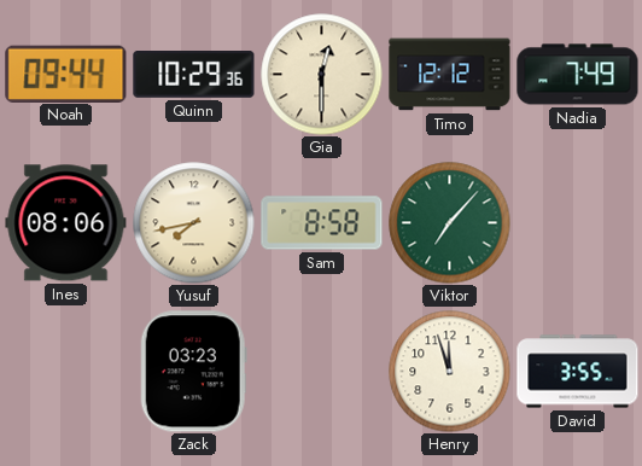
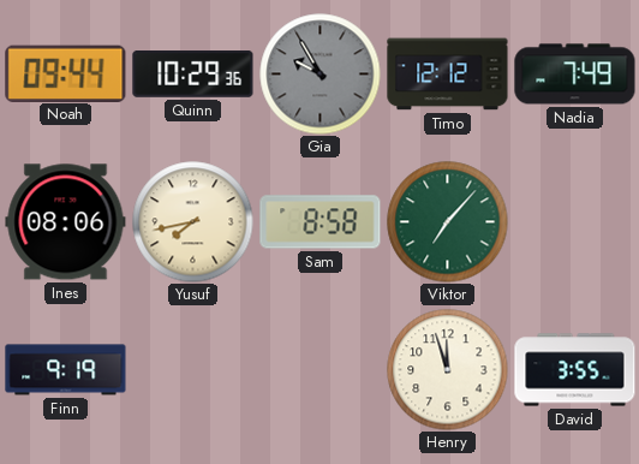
Gia: 12:30 -> 9:55 (321, 75)
Gia dial: cream -> grey (321, 75)
Finn: none -> 9:19 (66, 370)
Zack: 03:23 -> none (193, 372)
